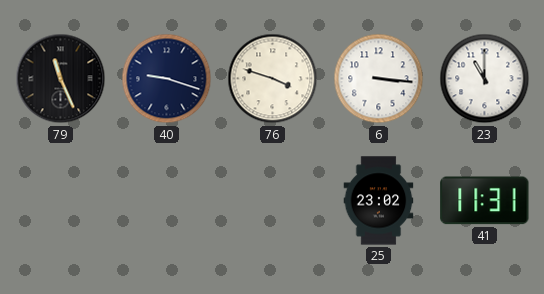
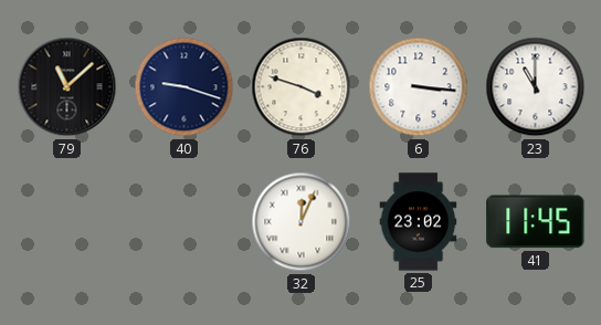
79: 11:26 -> 11:08 (67, 87)
32: none -> 12:04 (302, 222)
41: 11:31 -> 11:45 (536, 222)
